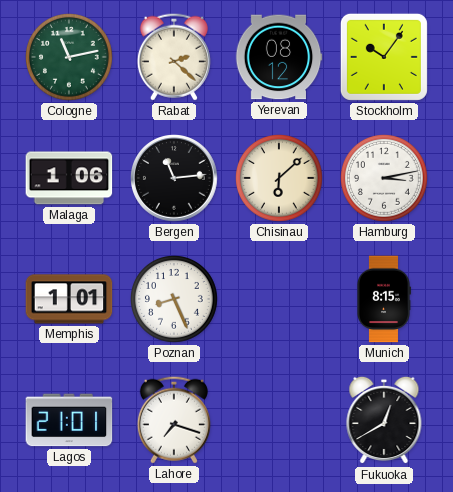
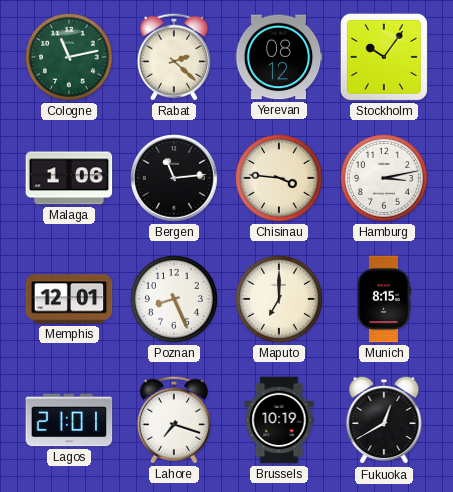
Chisinau: 6:08 -> 3:46 (280, 179)
Memphis: 1:01 -> 12:01 (69, 299)
Maputo: none -> 7:00 (280, 300)
Brussels: none -> 10:19 (279, 420)
